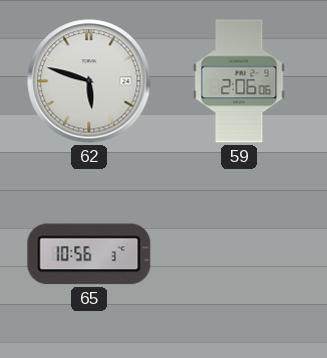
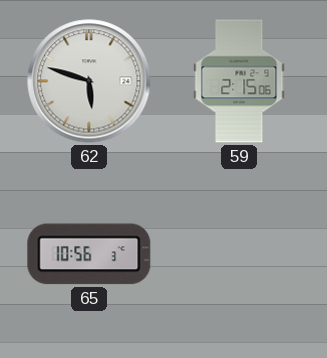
59: 2:06 -> 2:15 (239, 81)
